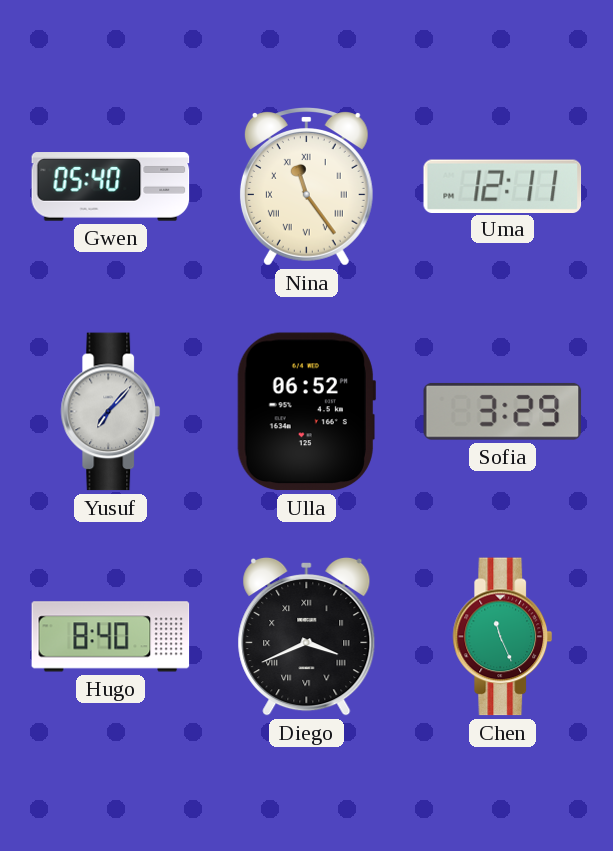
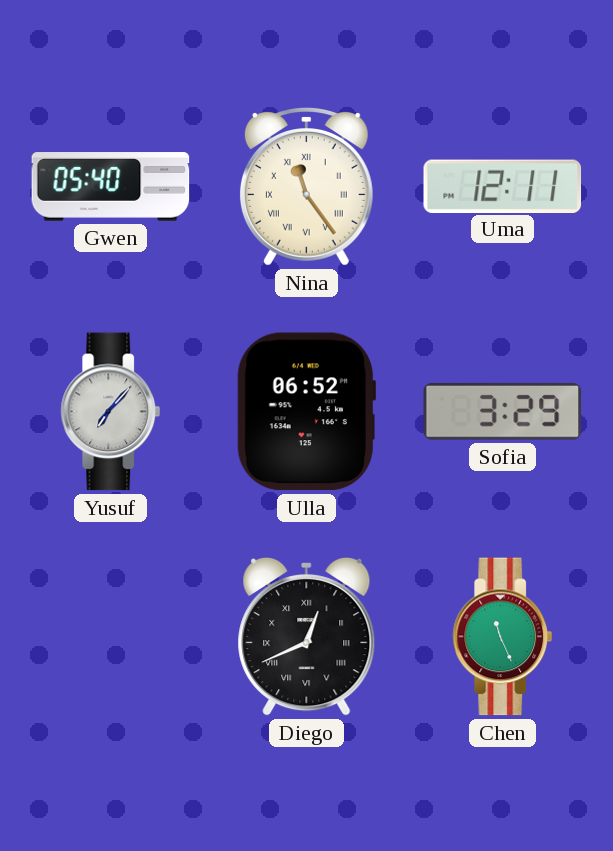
Hugo: 8:40 -> none (111, 637)
Diego: 3:41 -> 12:41 (307, 636)
